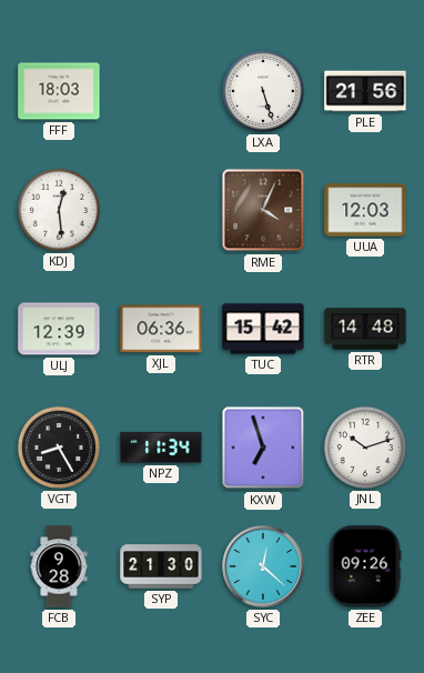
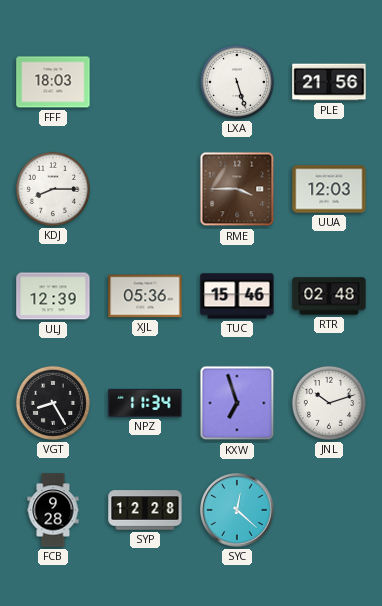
KDJ: 12:29 -> 8:15 (53, 189)
RME: 4:04 -> 3:45 (237, 189)
XJL: 06:36 -> 05:36 (145, 296)
TUC: 15:42 -> 15:46 (237, 296)
RTR: 14:48 -> 02:48 (329, 296)
SYP: 21:30 -> 12:28 (145, 510)
ZEE: 09:26 -> none (365, 566)
